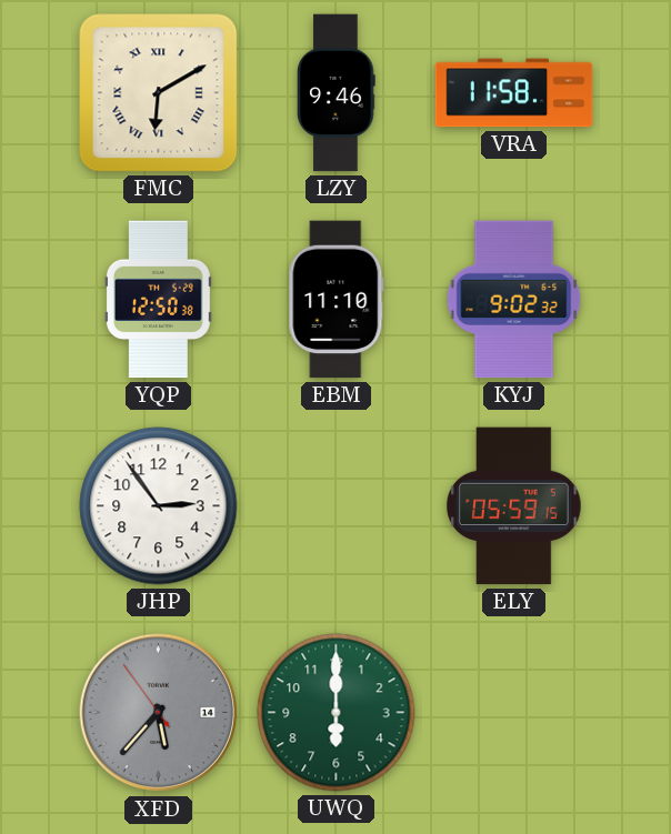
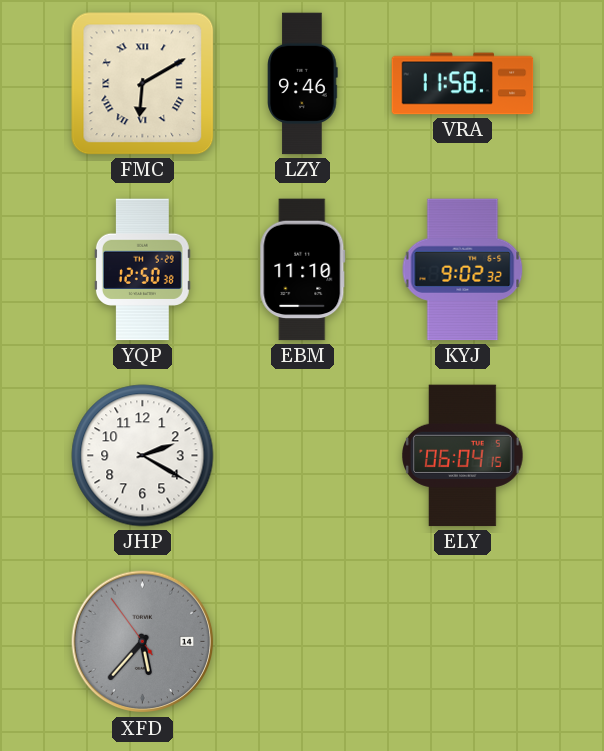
JHP: 2:54 -> 2:20 (143, 456)
ELY: 05:59 -> 06:04 (463, 456)
UWQ: 6:00 -> none (337, 713)
